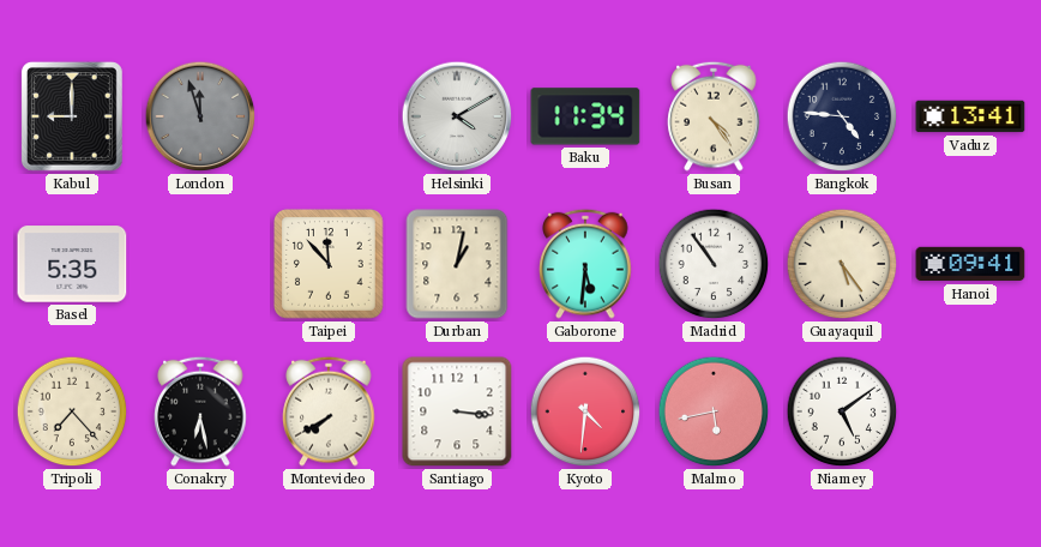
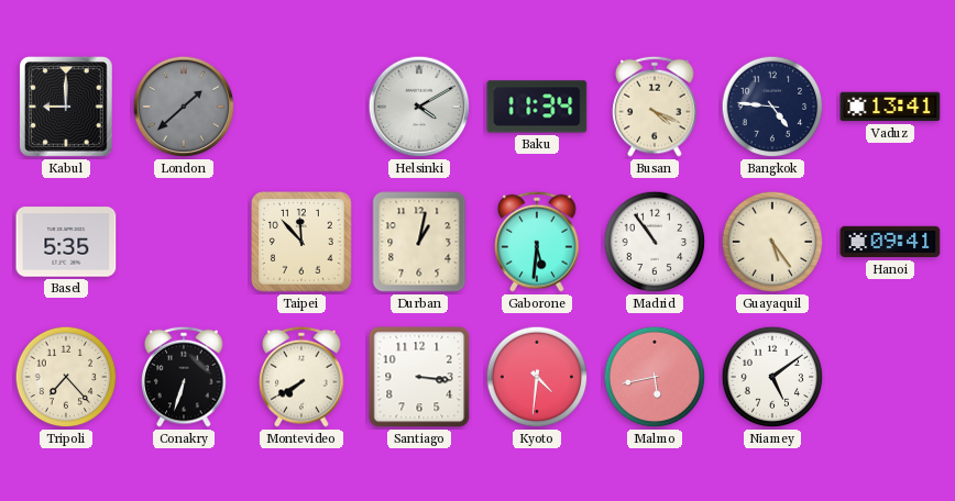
London: 11:57 -> 1:38 (184, 107)
Busan: 4:24 -> 4:19 (655, 107)
Conakry: 6:28 -> 6:33 (184, 377)
